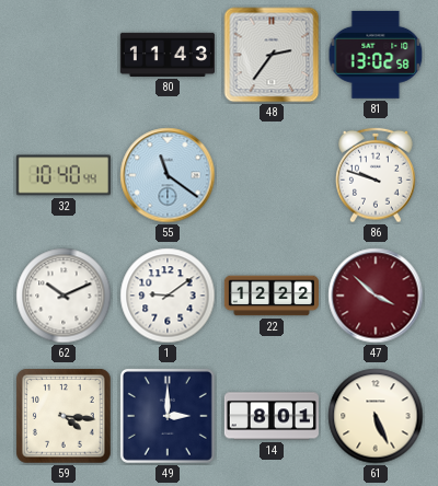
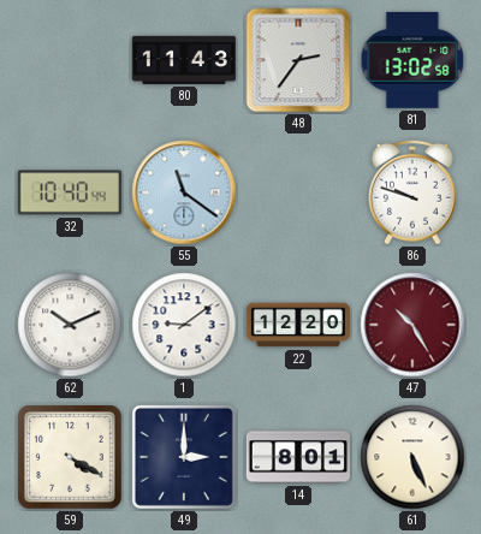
22: 12:22 -> 12:20 (297, 325)
47: 3:52 -> 10:25 (412, 325)
59: 4:16 -> 4:20 (70, 457)
